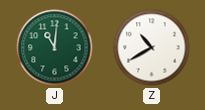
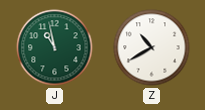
J: 11:01 -> 10:58 (55, 48)
